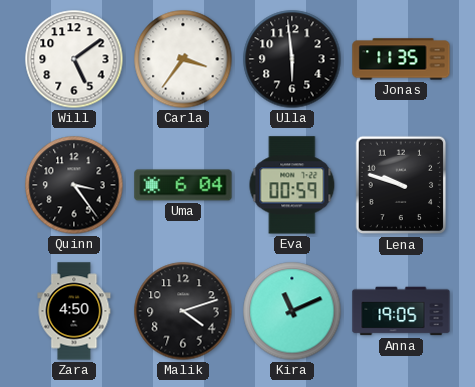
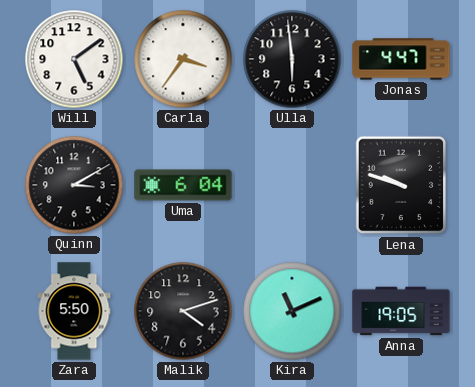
Jonas: 11:35 -> 4:47 (401, 59)
Quinn: 3:24 -> 3:10 (74, 185)
Eva: 00:59 -> none (292, 185)
Zara: 4:50 -> 5:50 (74, 311)
